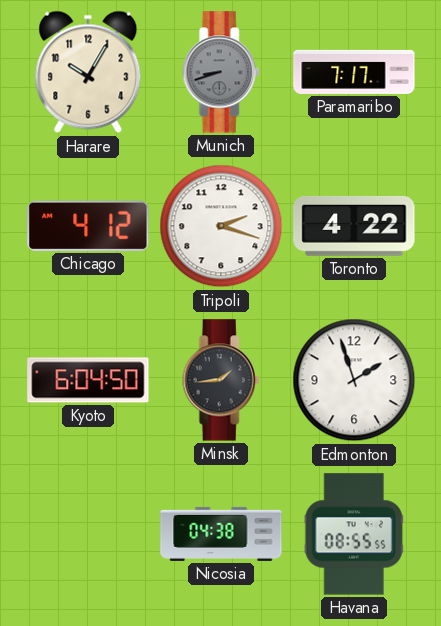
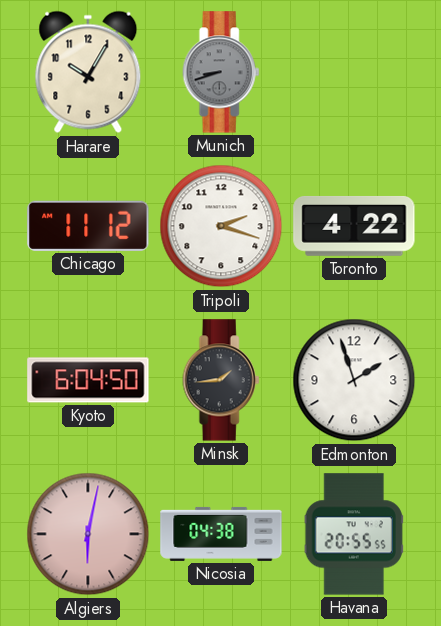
Paramaribo: 7:17 -> none (354, 72)
Chicago: 4:12 -> 11:12 (88, 226)
Algiers: none -> 6:02 (88, 534)
Havana: 08:55 -> 20:55 (354, 534)
